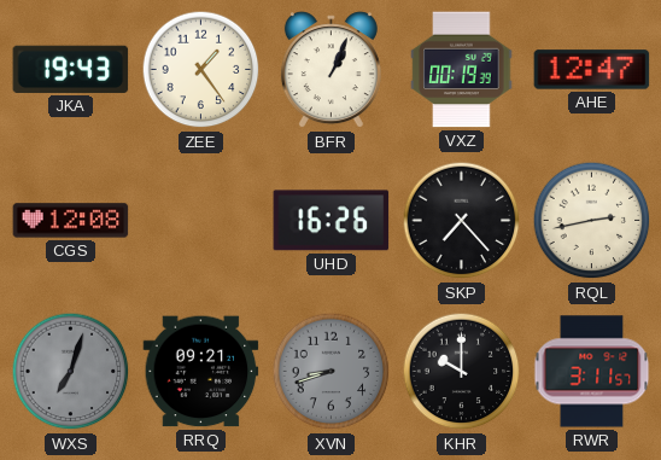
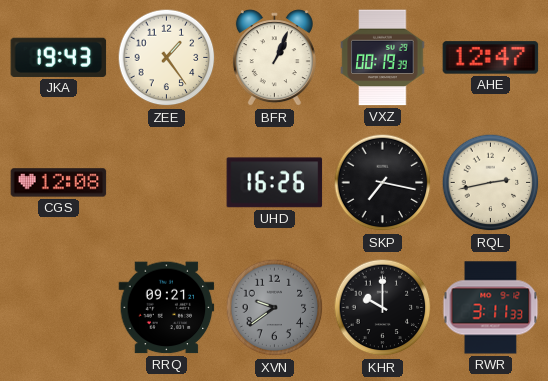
SKP: 7:23 -> 7:17 (383, 183)
WXS: 7:03 -> none (71, 372)
XVN: 8:42 -> 9:39 (275, 308)
RWR: 3:11:57 -> 3:11:33 (491, 308)
